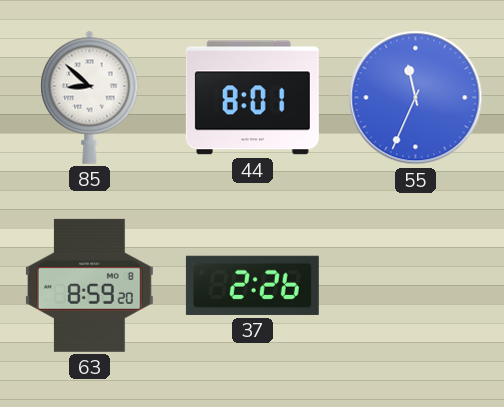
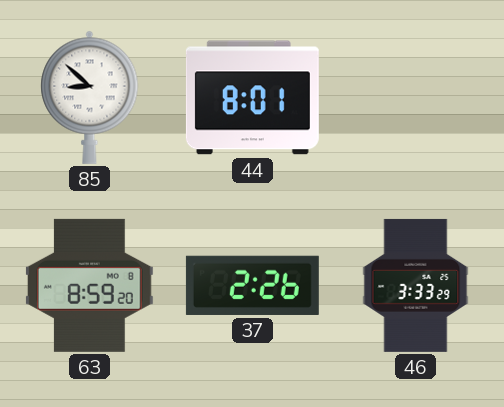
55: 11:34 -> none (416, 98)
46: none -> 3:33 (416, 285)
